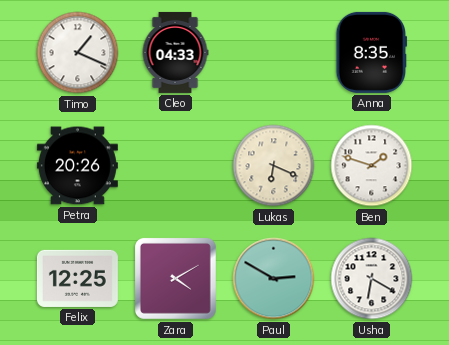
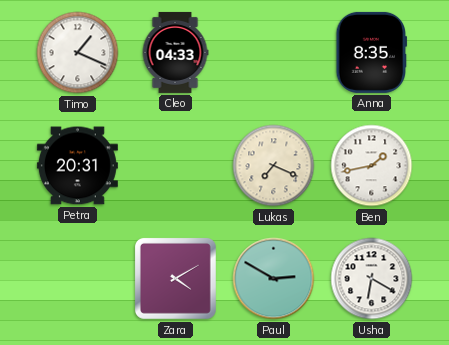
Petra: 20:26 -> 20:31 (77, 166)
Lukas: 6:19 -> 7:19 (274, 166)
Ben: 1:48 -> 1:43 (372, 166)
Felix: 12:25 -> none (77, 278)
